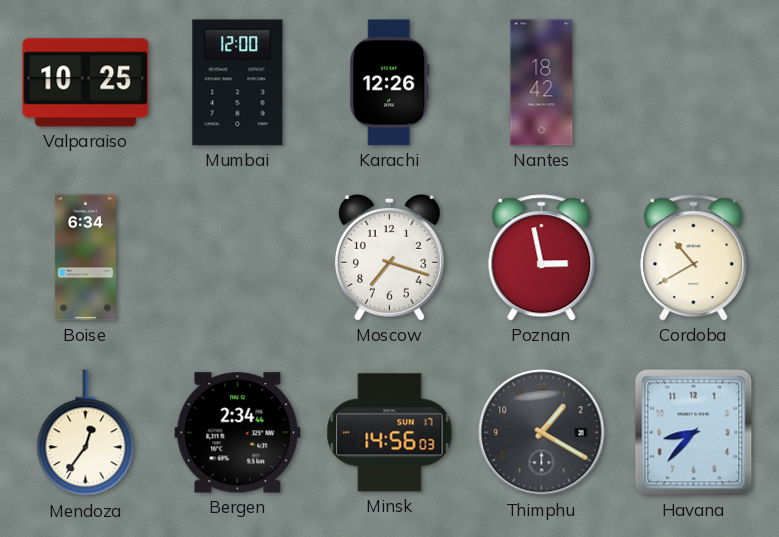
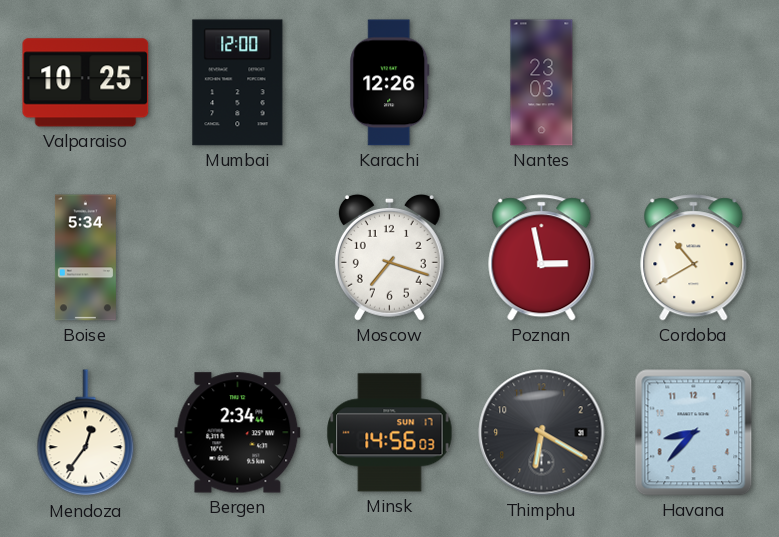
Nantes: 18:42 -> 23:03 (542, 83)
Boise: 6:34 -> 5:34 (85, 258)
Thimphu: 1:20 -> 6:20 (542, 433)
